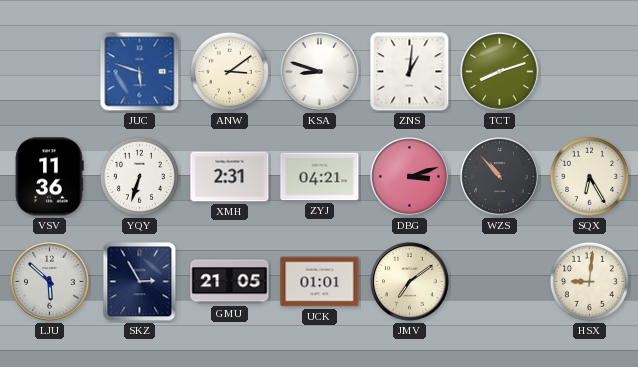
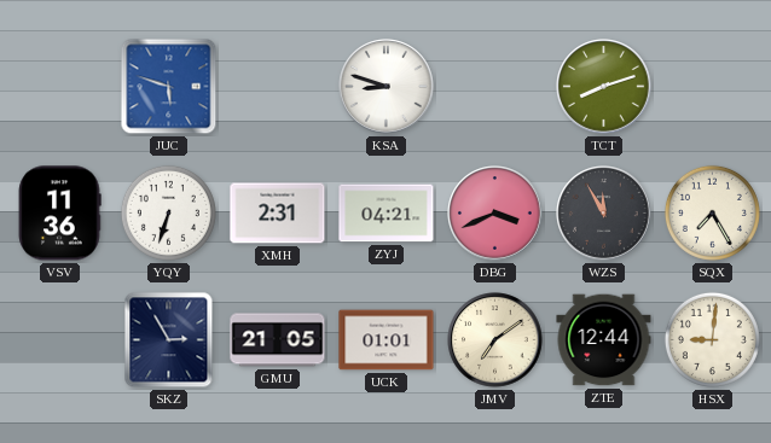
ANW: 3:09 -> none (229, 71)
ZNS: 1:01 -> none (410, 72)
DBG: 3:12 -> 3:41 (495, 214)
WZS: 10:53 -> 11:55 (604, 214)
SQX: 6:25 -> 7:25 (712, 212)
LJU: 5:52 -> none (50, 282)
ZTE: none -> 12:44 (604, 340)
